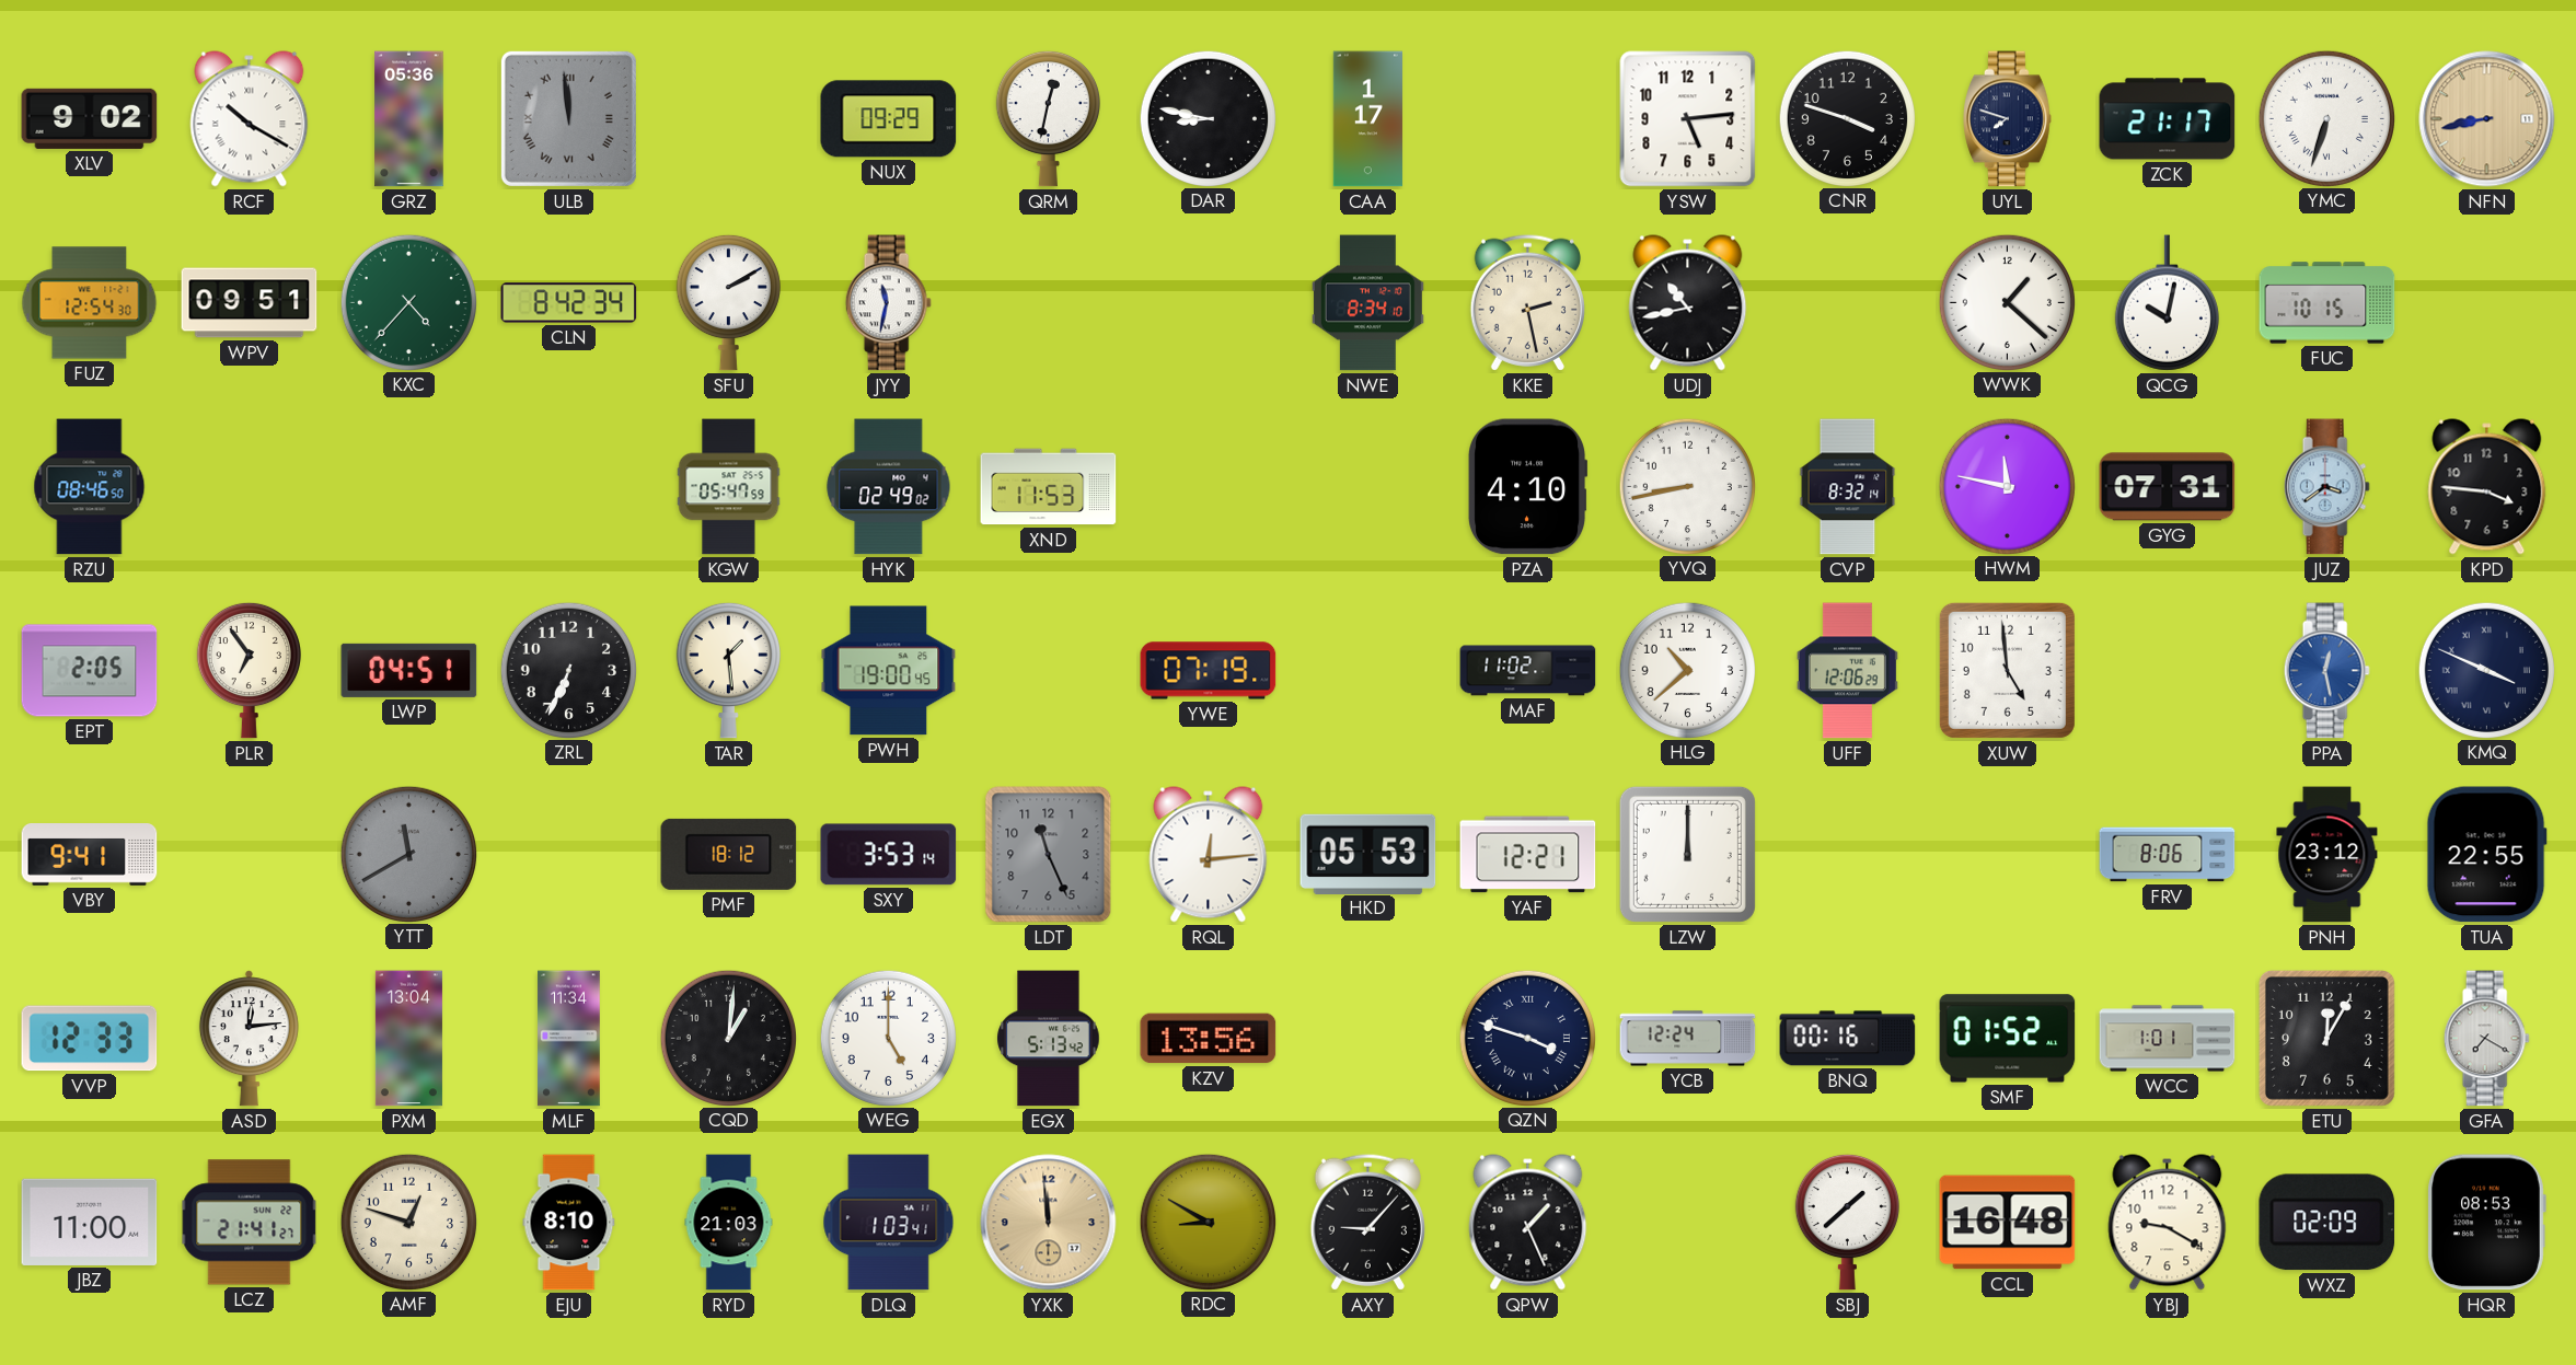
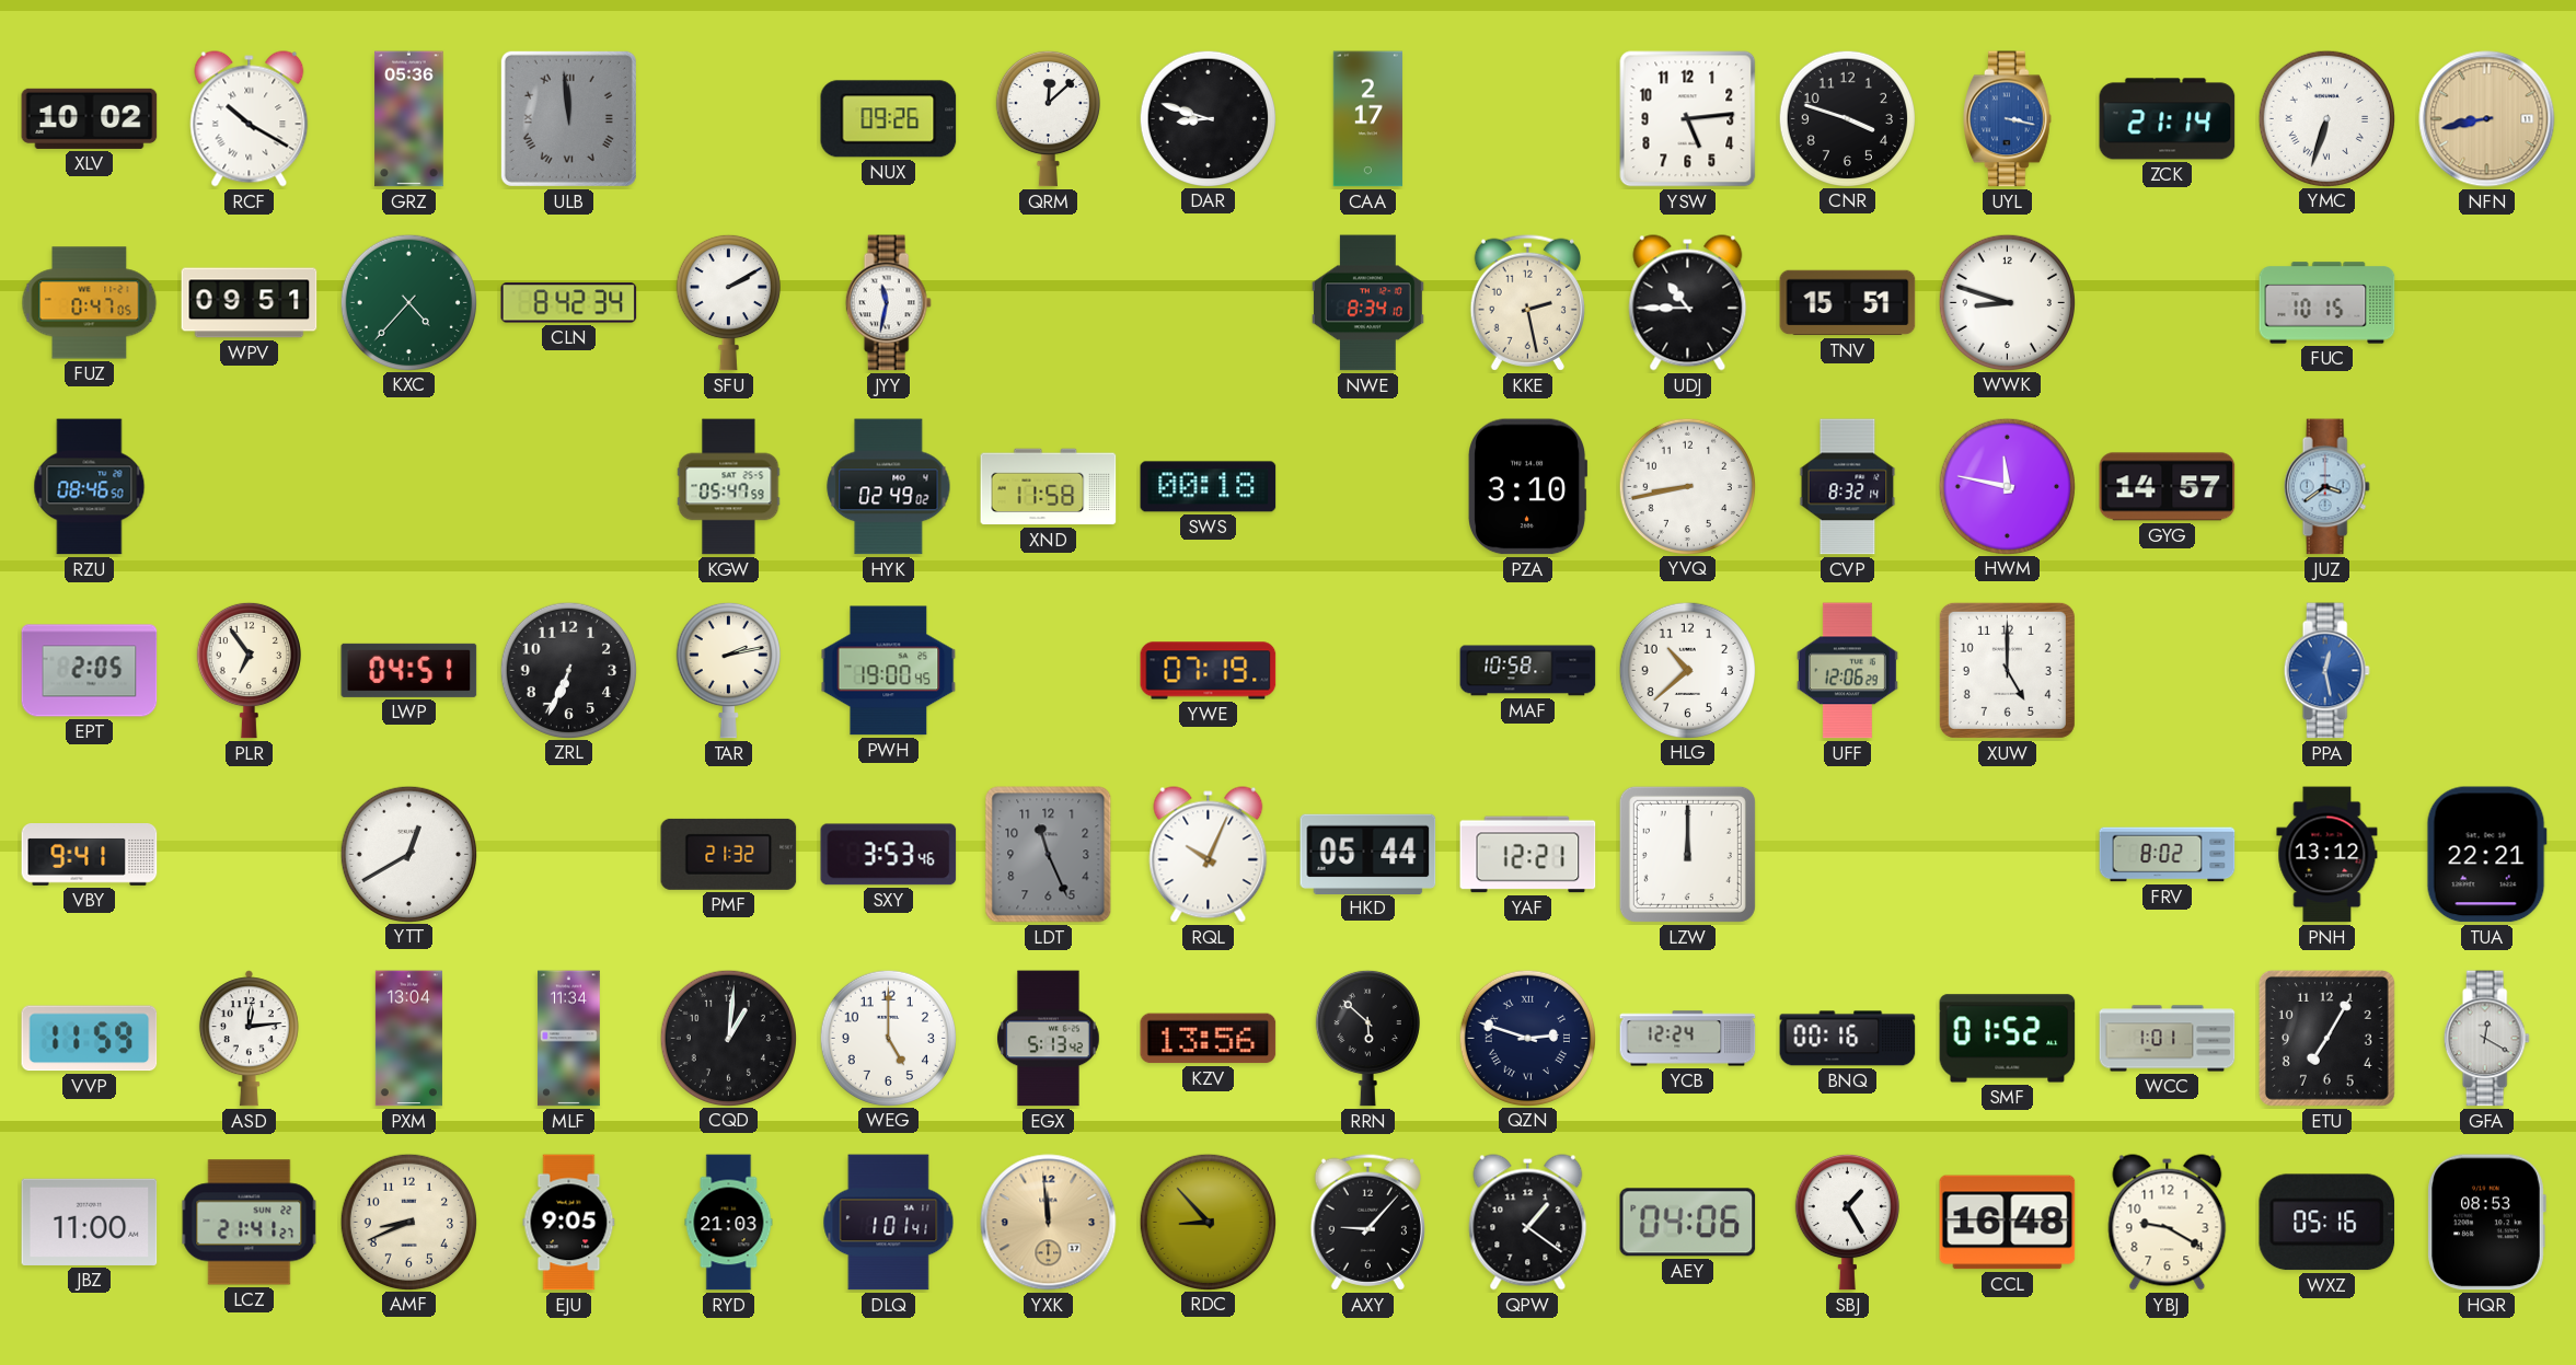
XLV: 9:02 -> 10:02 (90, 118)
NUX: 09:29 -> 09:26 (889, 119)
QRM: 12:32 -> 12:08 (1048, 118)
DAR: 8:47 -> 8:48 (1208, 118)
CAA: 1:17 -> 2:17 (1367, 119)
UYL: 7:48 -> 3:17 (2008, 119)
UYL dial: navy -> blue (2008, 119)
ZCK: 21:17 -> 21:14 (2168, 119)
FUZ: 12:54 -> 0:47 (90, 303)
UDJ: 10:43 -> 10:45 (1688, 303)
TNV: none -> 15:51 (1848, 303)
WWK: 1:22 -> 8:48 (2007, 302)
QCG: 10:02 -> none (2167, 303)
XND: 11:53 -> 11:58 (1049, 487)
SWS: none -> 00:18 (1209, 487)
PZA: 4:10 -> 3:10 (1528, 487)
GYG: 07:31 -> 14:57 (2168, 487)
KPD: 3:46 -> none (2487, 487)
TAR: 1:29 -> 2:13 (728, 670)
MAF: 11:02 -> 10:58 (1528, 671)
XUW: 4:59 -> 5:00 (2007, 670)
KMQ: 3:49 -> none (2486, 670)
YTT: 11:40 -> 12:40 (408, 854)
YTT dial: grey -> white (408, 854)
PMF: 18:12 -> 21:32 (729, 854)
SXY: 3:53:14 -> 3:53:46 (889, 855)
RQL: 12:14 -> 10:04 (1209, 855)
HKD: 05:53 -> 05:44 (1368, 854)
FRV: 8:06 -> 8:02 (2168, 855)
PNH: 23:12 -> 13:12 (2327, 855)
TUA: 22:55 -> 22:21 (2486, 855)
VVP: 12:33 -> 11:59 (90, 1039)
RRN: none -> 5:52 (1367, 1038)
QZN: 3:48 -> 2:48 (1527, 1038)
ETU: 12:05 -> 7:05 (2326, 1038)
GFA: 7:20 -> 12:20 (2486, 1039)
AMF: 12:48 -> 8:41 (408, 1222)
EJU: 8:10 -> 9:05 (569, 1223)
DLQ: 1:03 -> 1:01 (889, 1223)
RDC: 8:50 -> 8:53 (1208, 1222)
QPW: 1:26 -> 1:21 (1528, 1223)
AEY: none -> 04:06 (1688, 1223)
SBJ: 1:38 -> 1:25 (1847, 1222)
WXZ: 02:09 -> 05:16 (2327, 1223)
